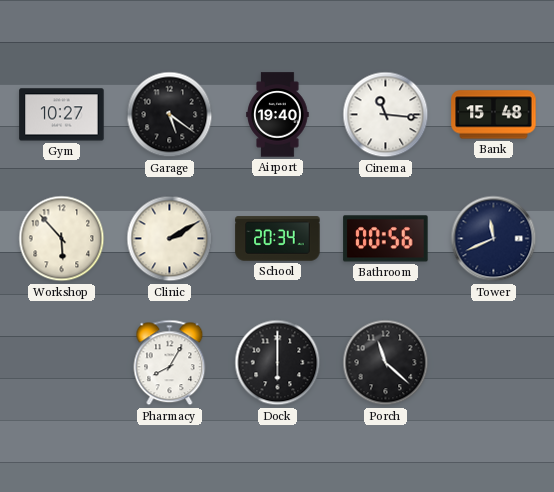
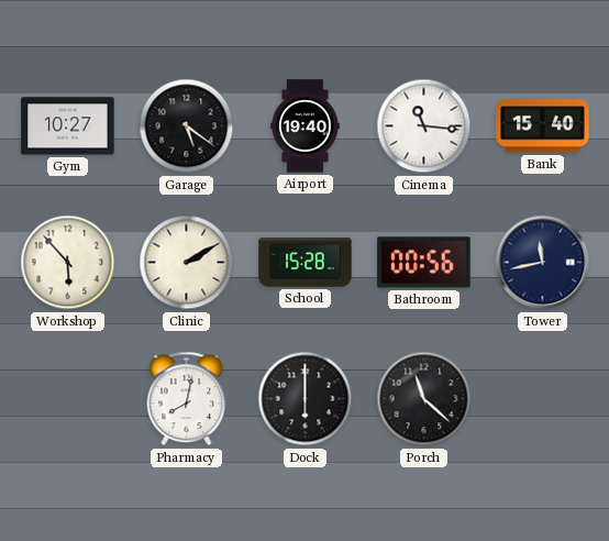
Bank: 15:48 -> 15:40 (543, 126)
School: 20:34 -> 15:28 (306, 263)
Tower: 11:41 -> 11:43 (543, 263)
Pharmacy: 8:05 -> 8:02 (187, 399)
